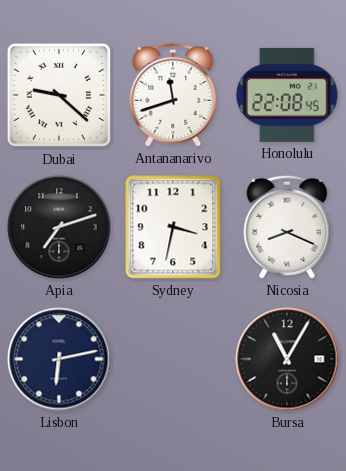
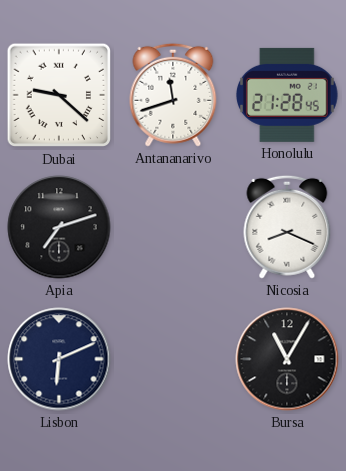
Honolulu: 22:08 -> 21:28 (287, 95)
Sydney: 3:32 -> none (173, 227)
Lisbon: 6:13 -> 6:11 (59, 359)
